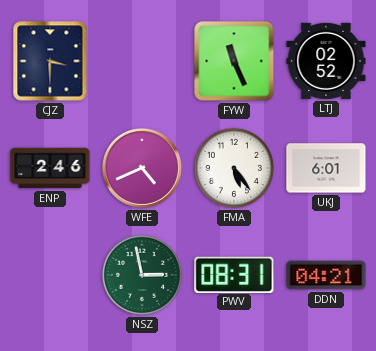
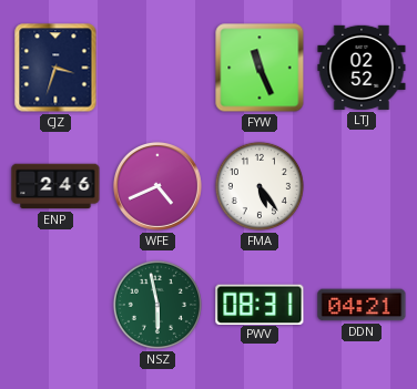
CJZ: 3:30 -> 3:33 (55, 68)
UKJ: 6:01 -> none (326, 168)
NSZ: 2:58 -> 5:58 (157, 305)
